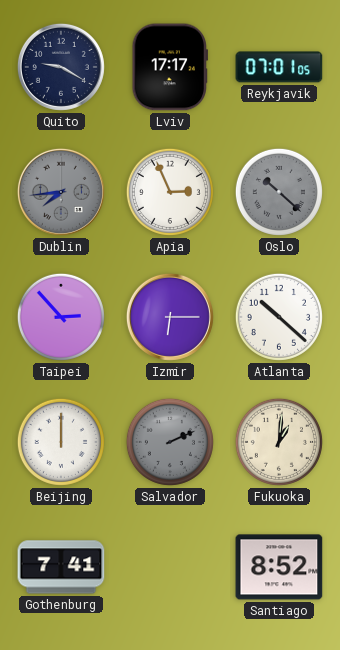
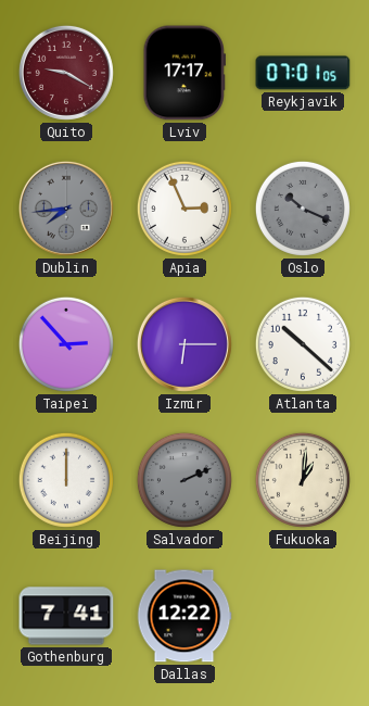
Quito dial: navy -> burgundy (66, 73)
Oslo: 10:22 -> 10:19 (303, 209)
Dallas: none -> 12:22 (184, 616)
Santiago: 8:52 -> none (279, 567)
